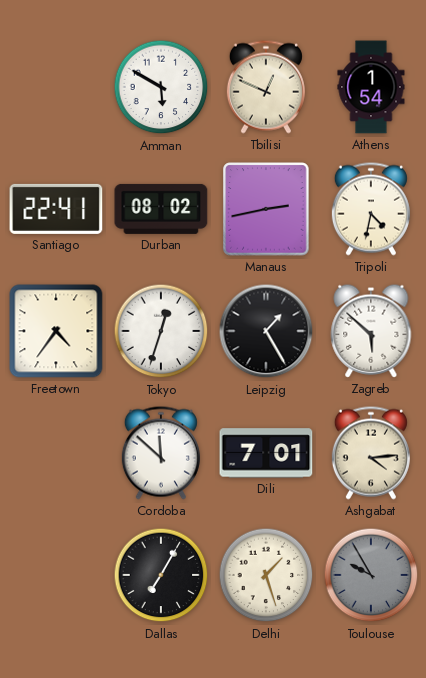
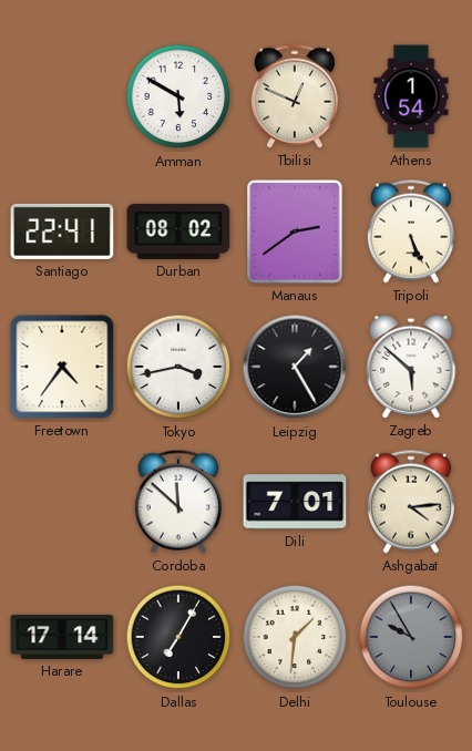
Manaus: 2:43 -> 2:39 (295, 232)
Tripoli: 4:32 -> 5:26 (411, 232)
Tokyo: 12:33 -> 3:43 (178, 367)
Harare: none -> 17:14 (62, 637)
Delhi: 1:27 -> 1:31 (295, 637)
